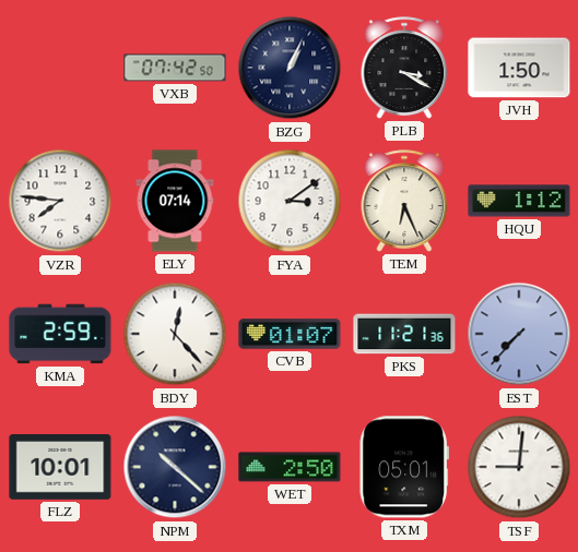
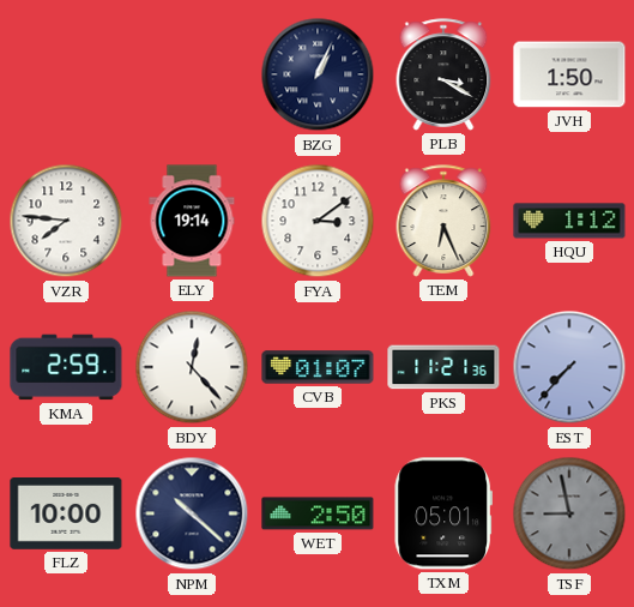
VXB: 07:42 -> none (175, 68)
ELY: 07:14 -> 19:14 (192, 221)
FLZ: 10:01 -> 10:00 (66, 515)
TSF: 9:01 -> 8:58 (569, 513)
TSF dial: white -> grey (569, 513)
